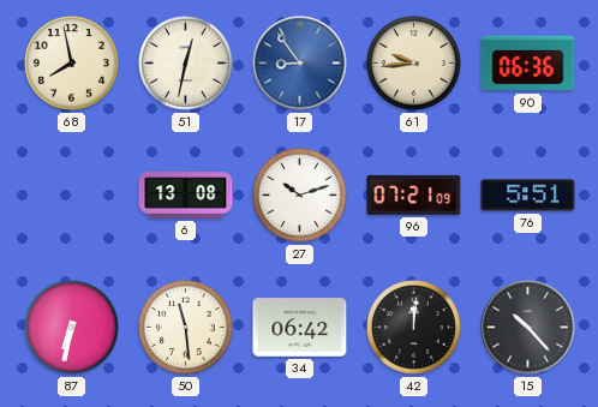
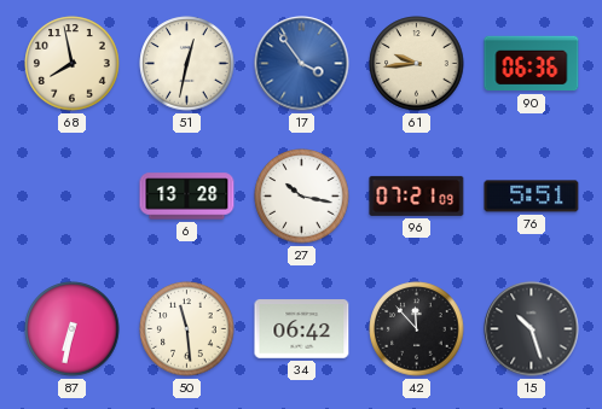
17: 8:54 -> 3:54 (302, 64)
6: 13:08 -> 13:28 (187, 197)
27: 10:12 -> 10:17 (302, 197)
42: 12:01 -> 11:53 (417, 329)
15: 10:23 -> 10:27 (532, 329)
